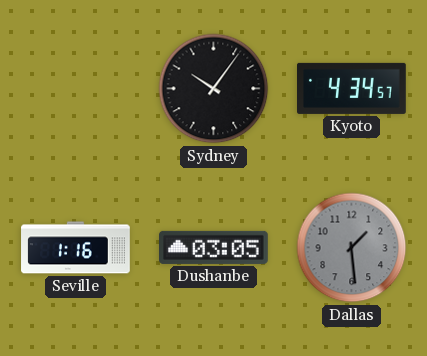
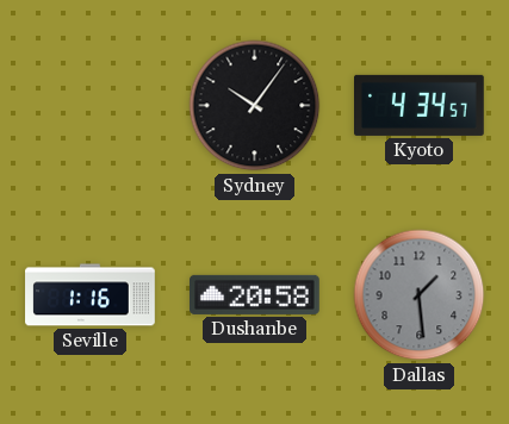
Dushanbe: 03:05 -> 20:58 (255, 294)
